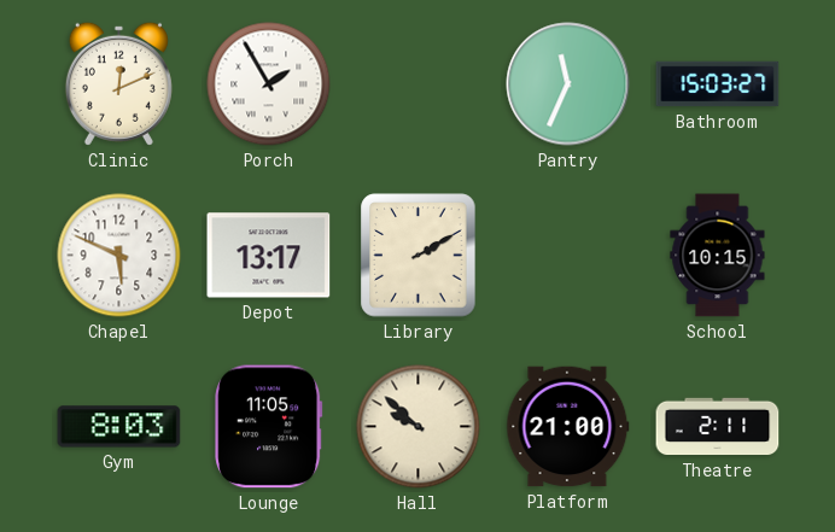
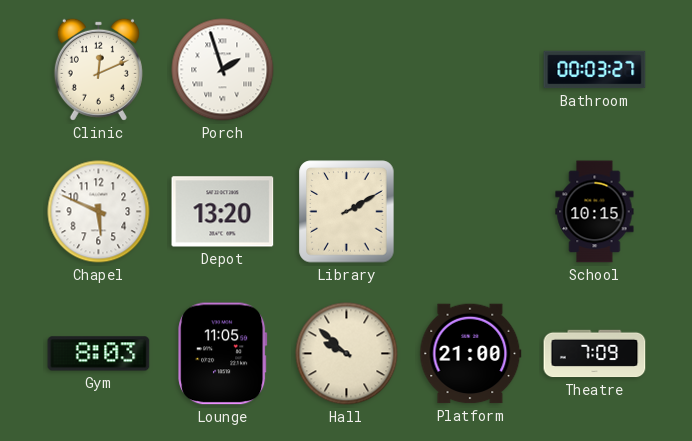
Porch: 1:55 -> 1:57 (223, 70)
Pantry: 11:34 -> none (568, 84)
Bathroom: 15:03 -> 00:03 (595, 70)
Depot: 13:17 -> 13:20 (223, 212)
Theatre: 2:11 -> 7:09 (595, 354)
